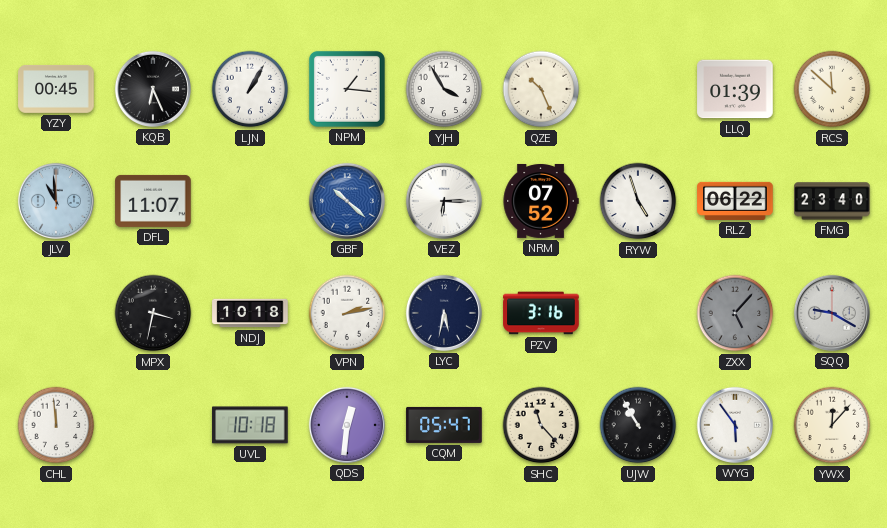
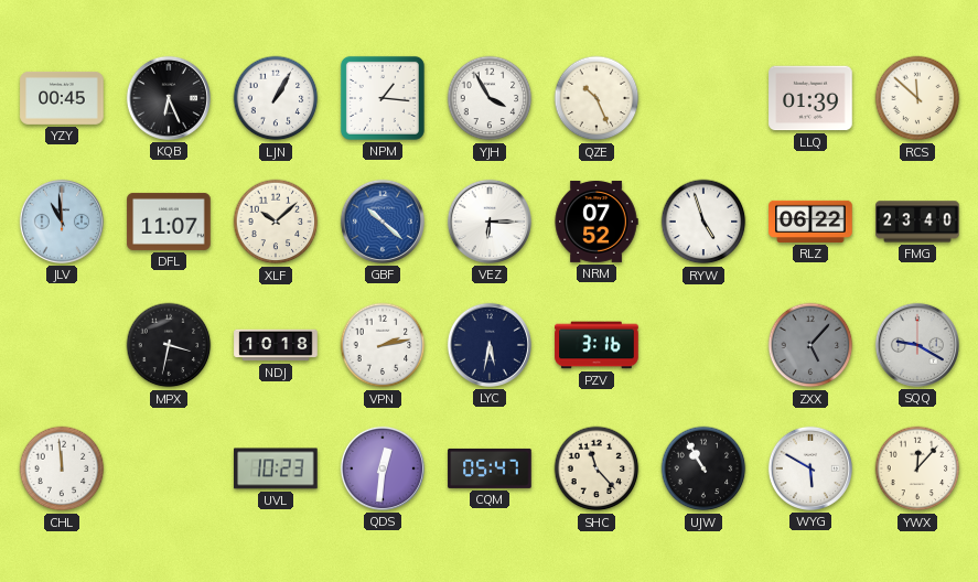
XLF: none -> 10:08 (276, 222)
UVL: 10:18 -> 10:23 (276, 468)
WYG: 5:54 -> 5:50 (810, 468)
